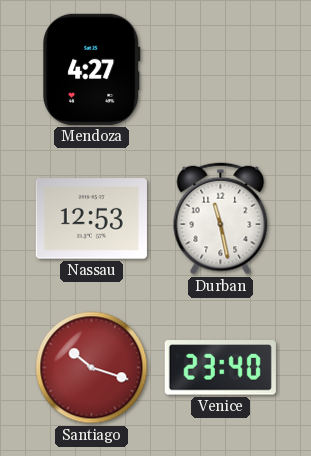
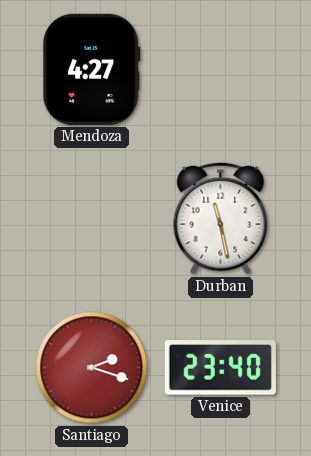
Nassau: 12:53 -> none (91, 219)
Santiago: 10:18 -> 2:18 (92, 368)
